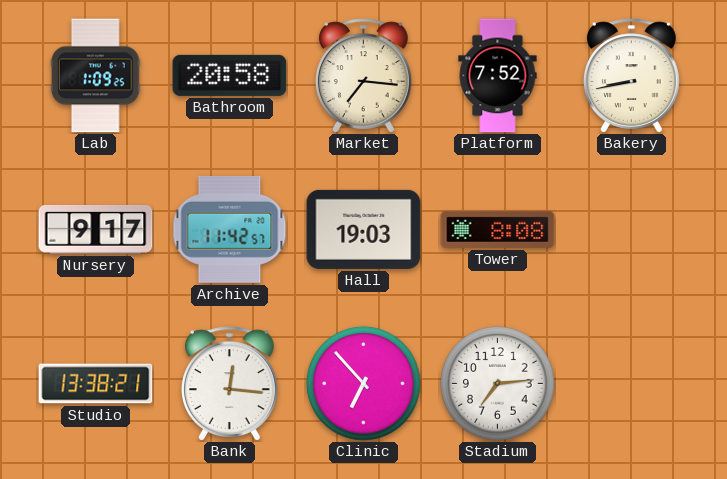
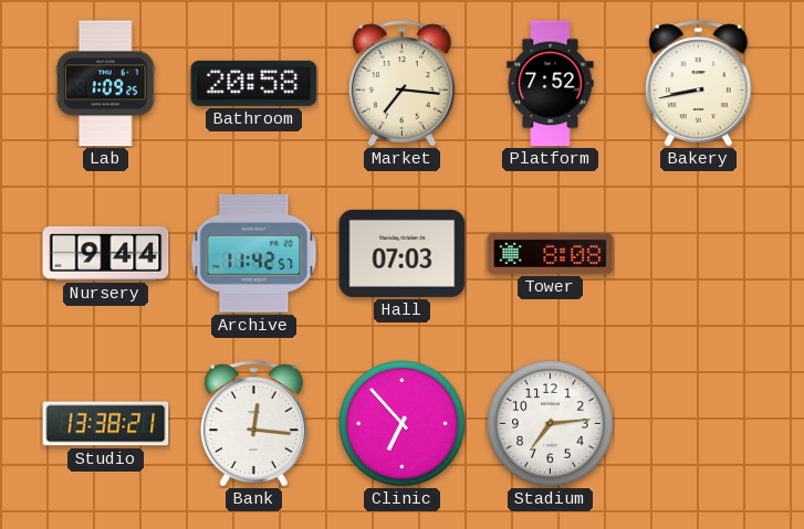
Nursery: 9:17 -> 9:44 (106, 253)
Hall: 19:03 -> 07:03 (403, 253)
